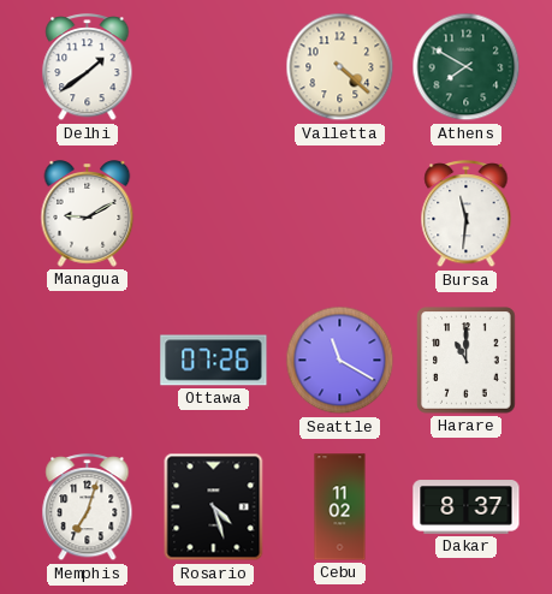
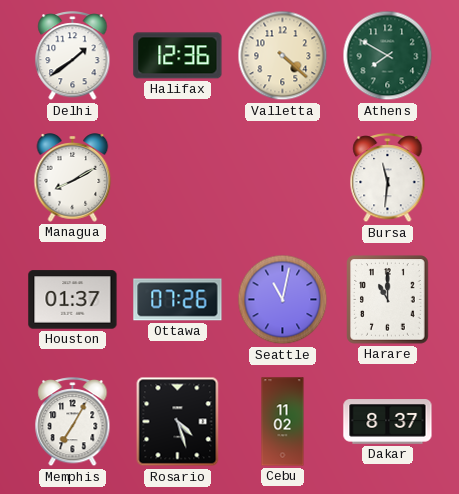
Halifax: none -> 12:36 (178, 56)
Managua: 9:10 -> 8:10 (73, 178)
Houston: none -> 01:37 (73, 300)
Seattle: 11:20 -> 11:02 (283, 300)
Memphis: 7:03 -> 7:05 (73, 422)
